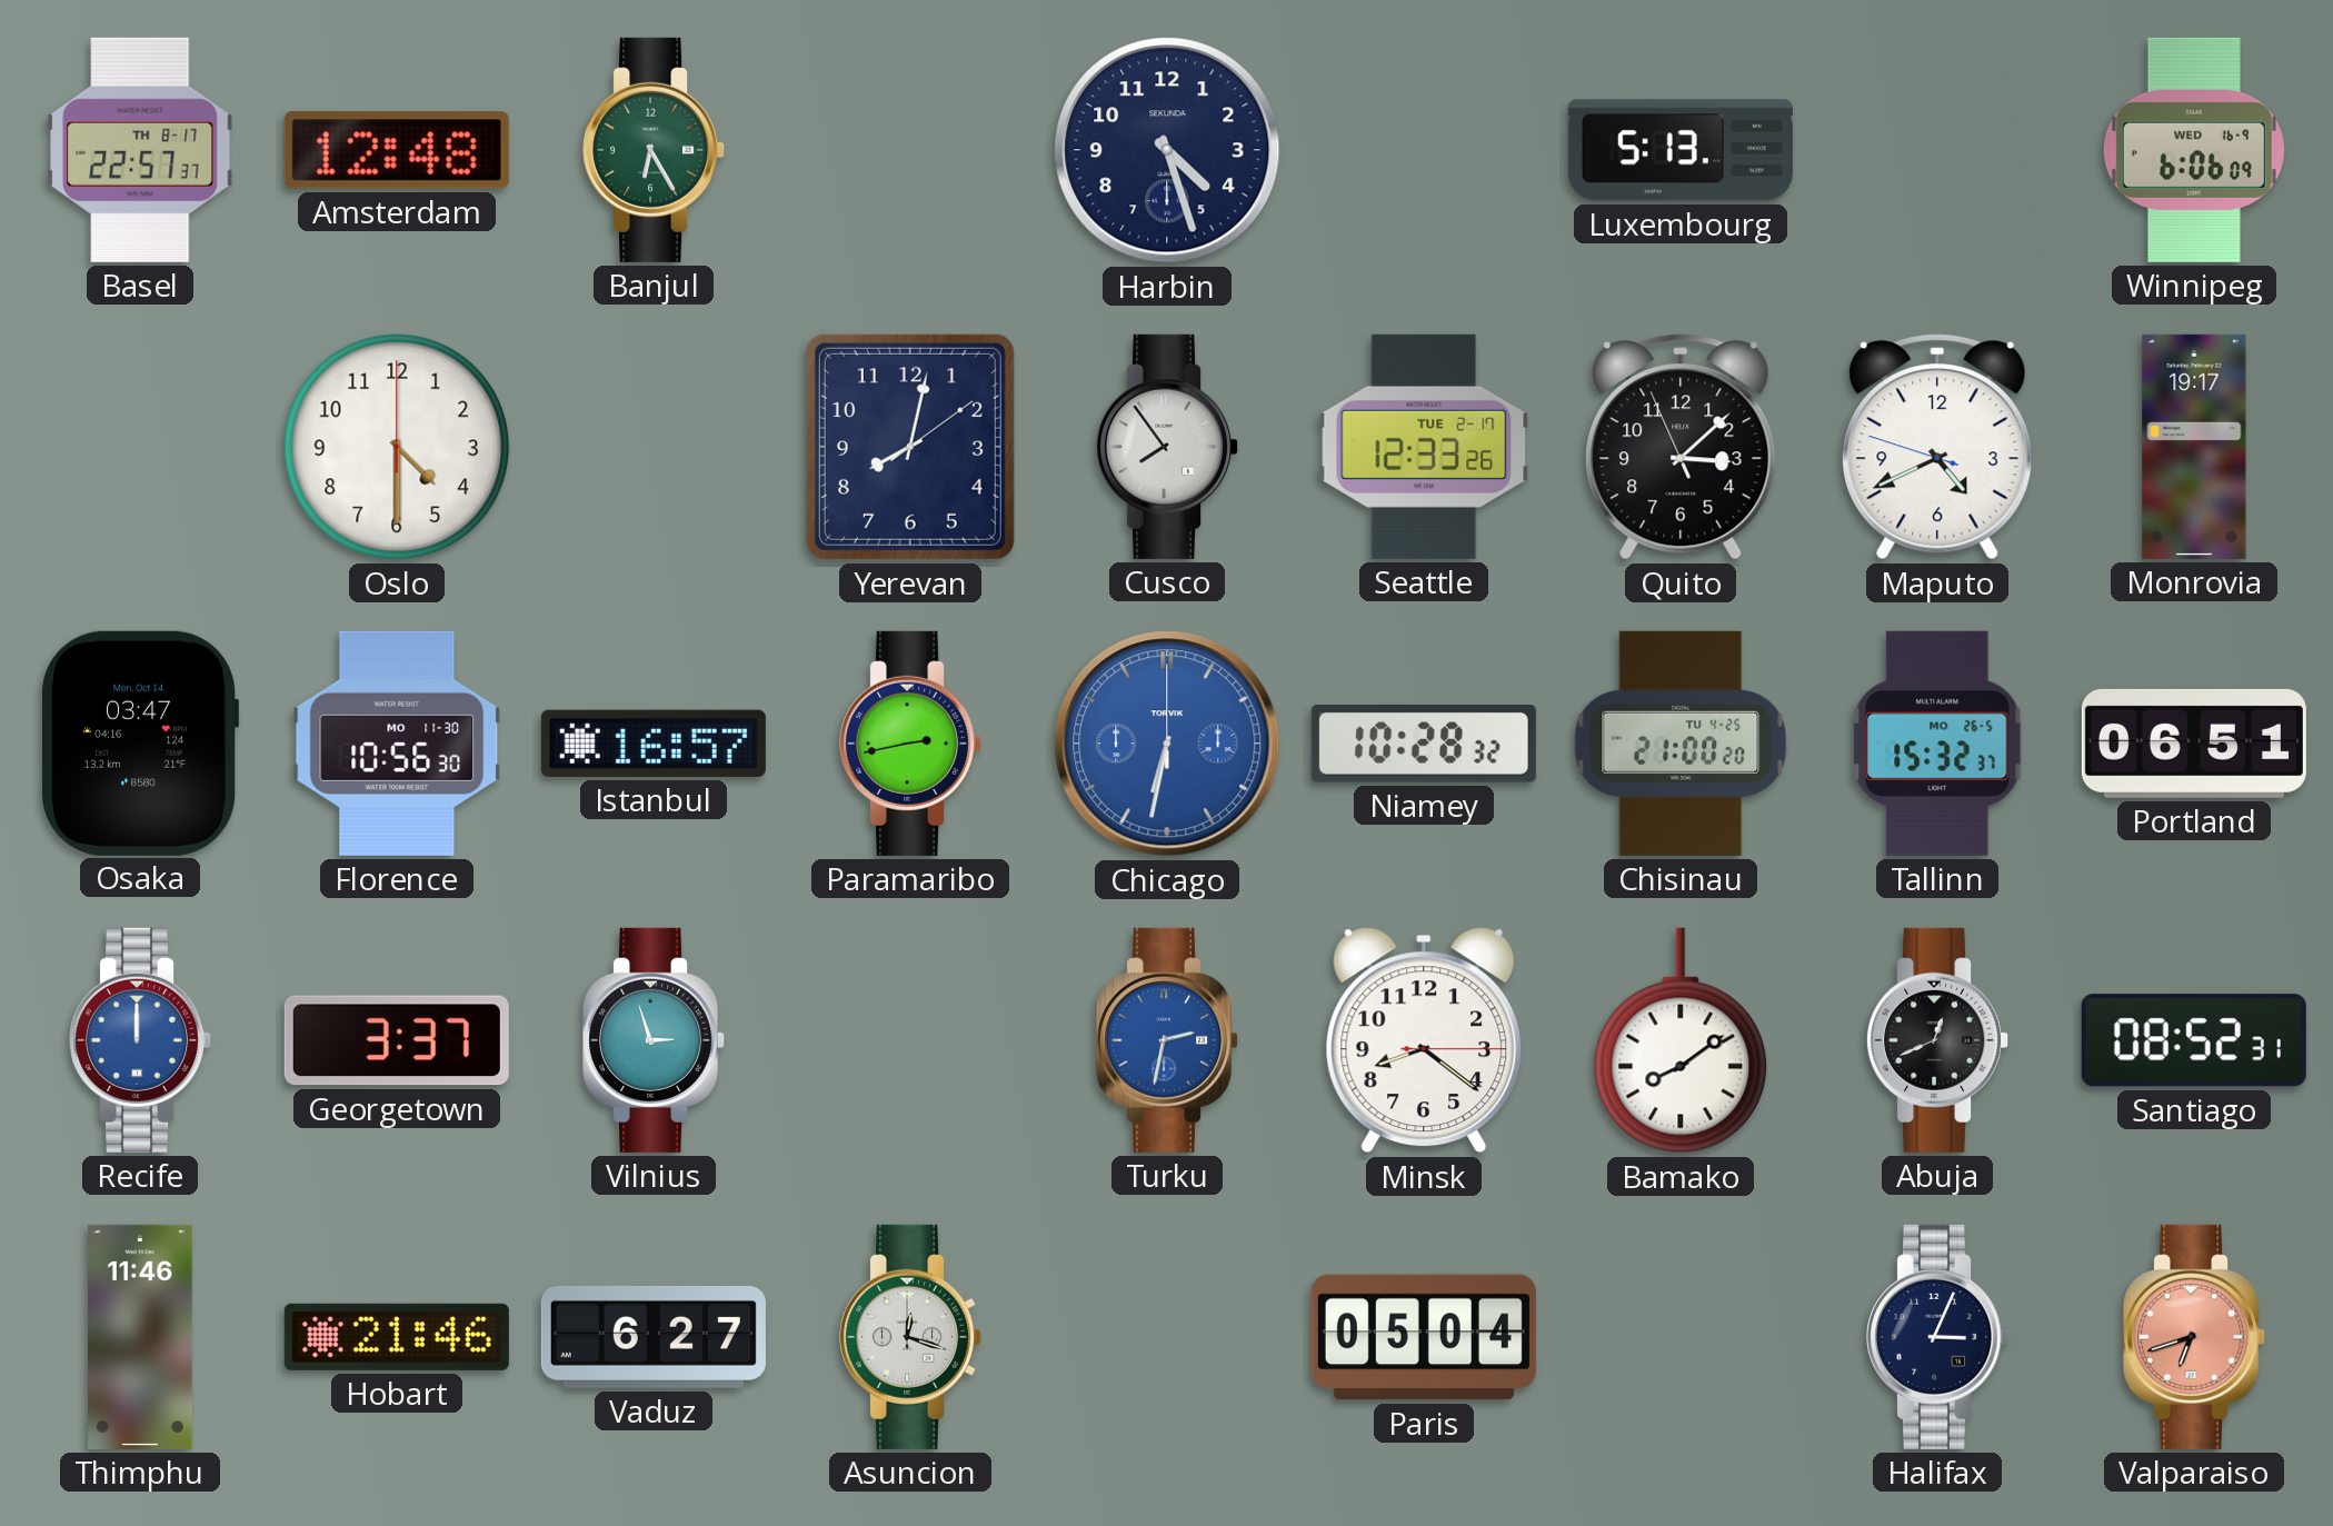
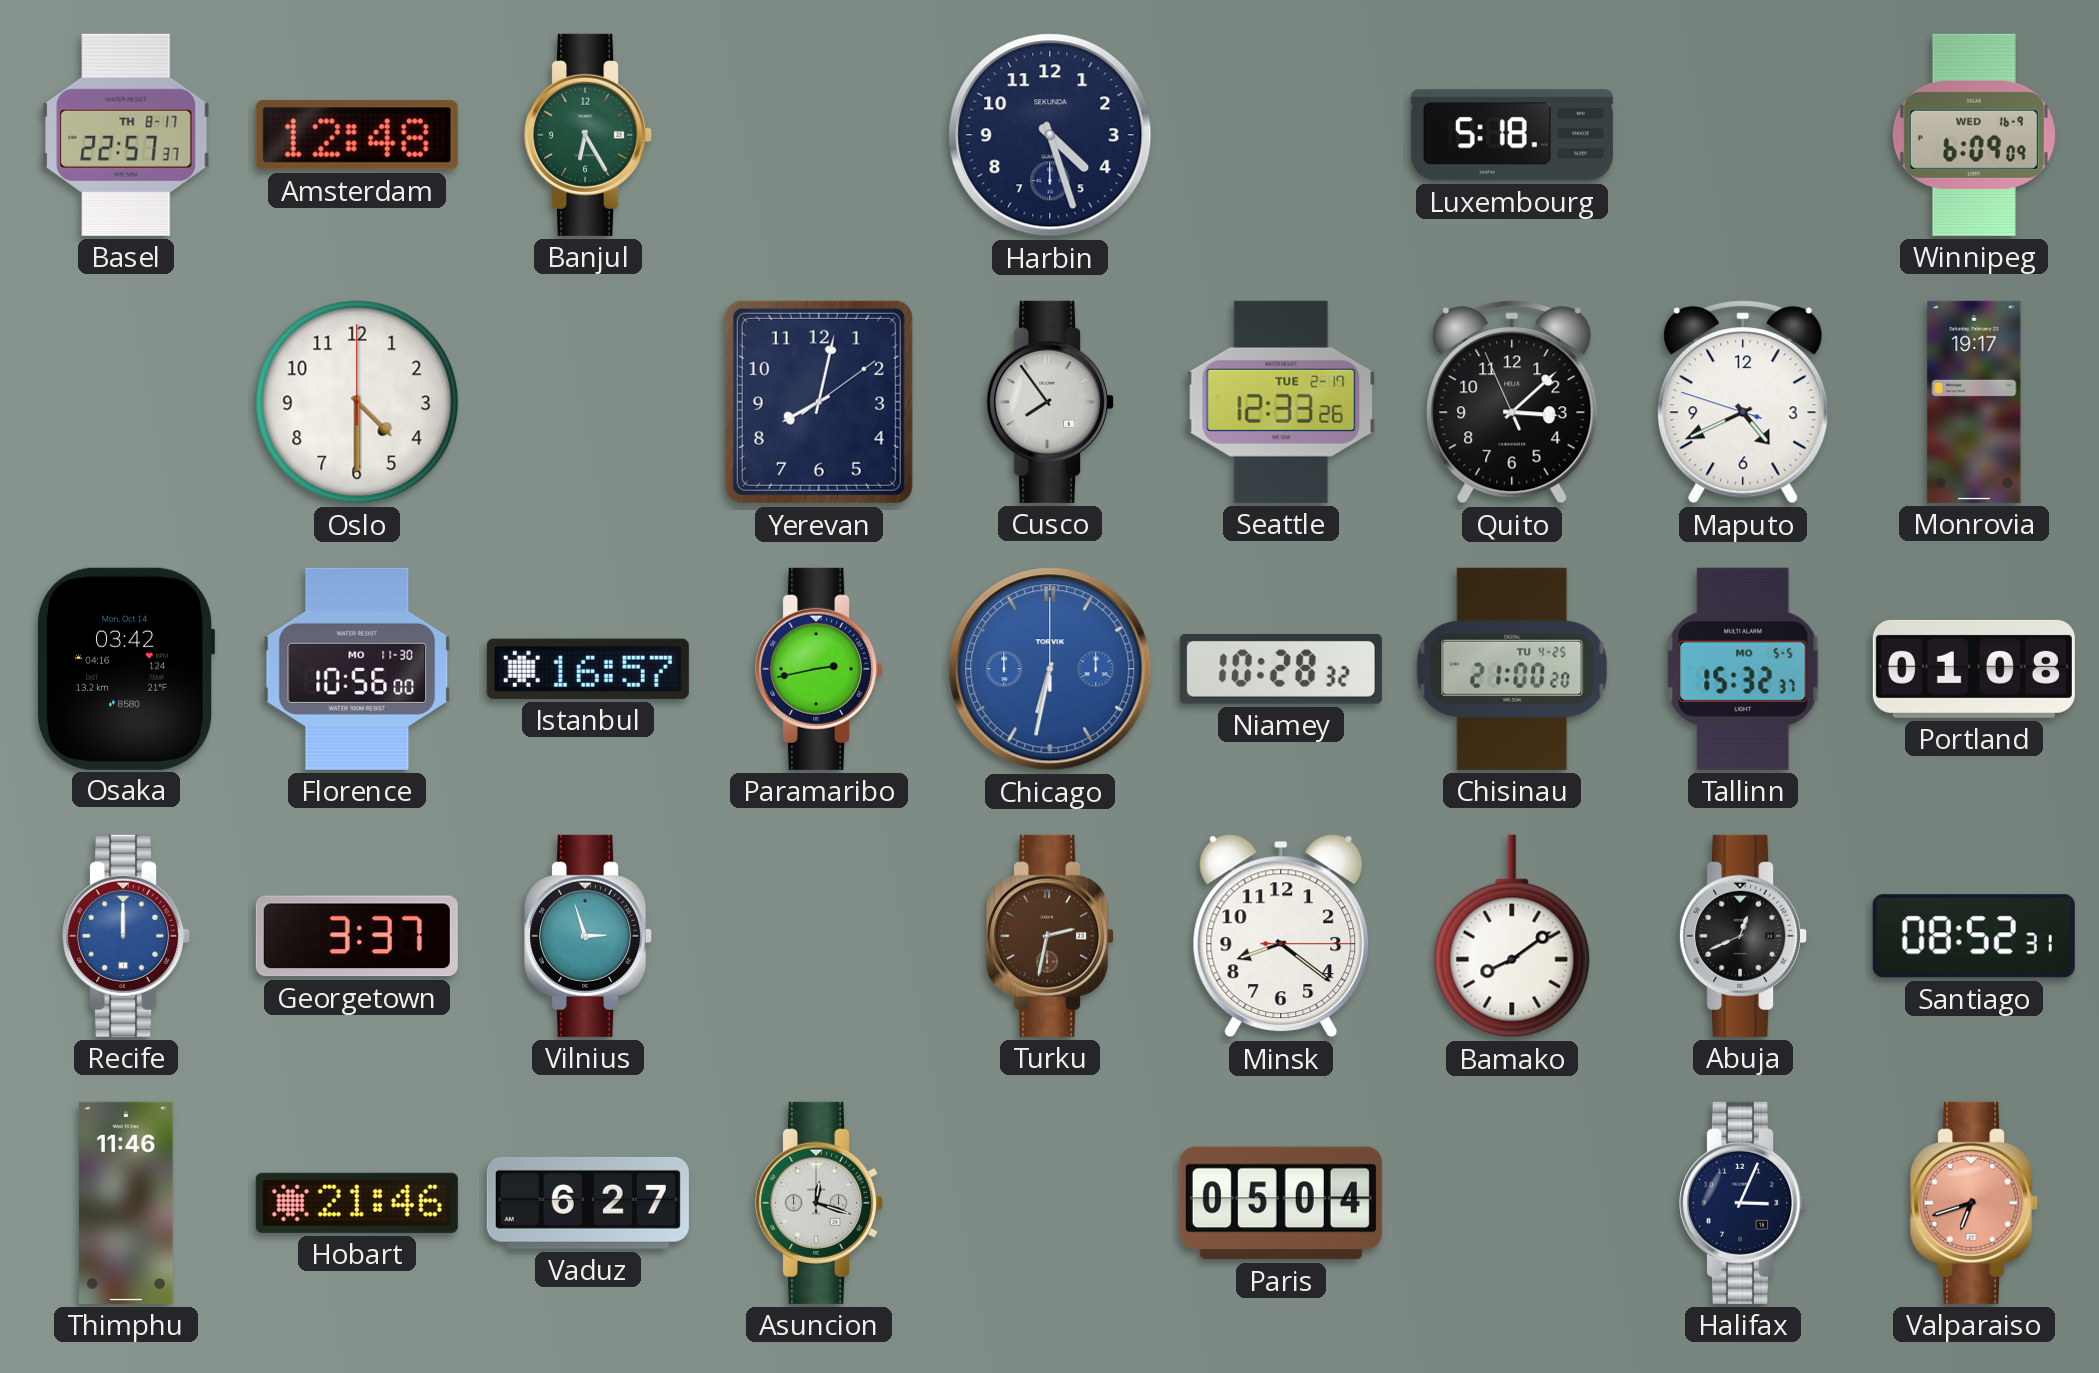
Luxembourg: 5:13 -> 5:18 (1512, 135)
Winnipeg: 6:06 -> 6:09 (1974, 135)
Osaka: 03:47 -> 03:42 (126, 669)
Florence: 10:56:30 -> 10:56:00 (357, 669)
Tallinn date: MO 26-5 -> MO 5-5 (1743, 669)
Portland: 06:51 -> 01:08 (1974, 669)
Turku dial: blue -> brown (1051, 936)
